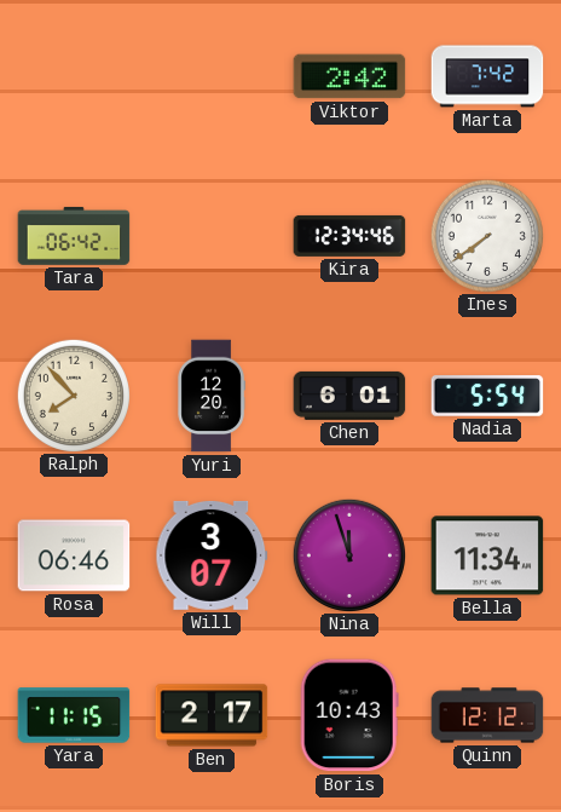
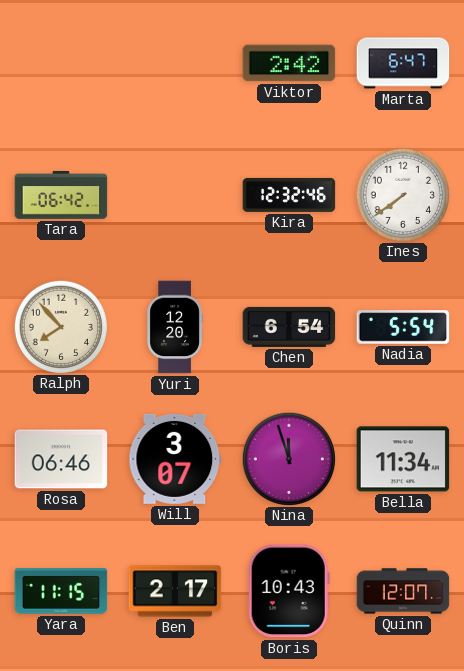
Marta: 7:42 -> 6:47 (403, 63)
Kira: 12:34 -> 12:32 (289, 195)
Chen: 6:01 -> 6:54 (289, 327)
Quinn: 12:12 -> 12:07 (403, 591)
